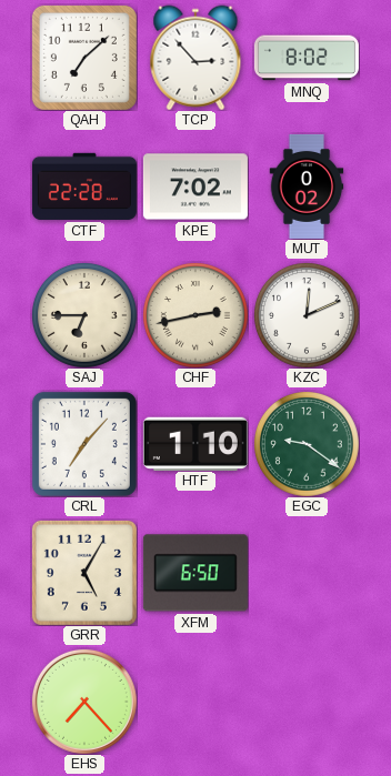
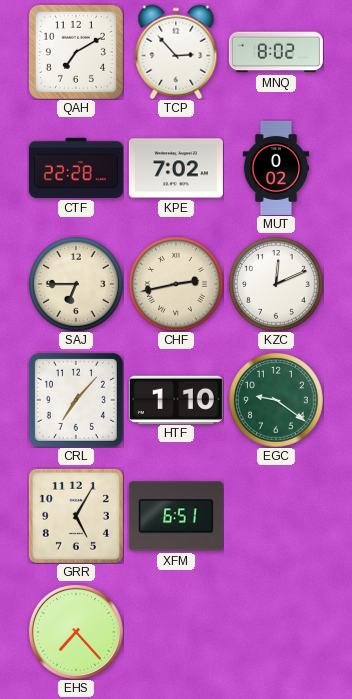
QAH: 7:08 -> 7:10 (76, 52)
XFM: 6:50 -> 6:51 (176, 516)
